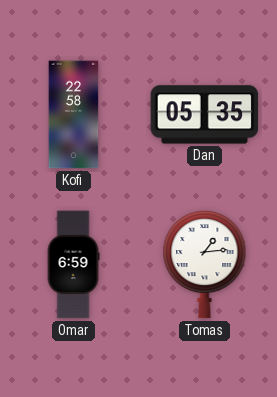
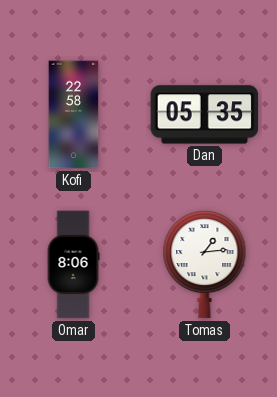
Omar: 6:59 -> 8:06 (73, 265)
